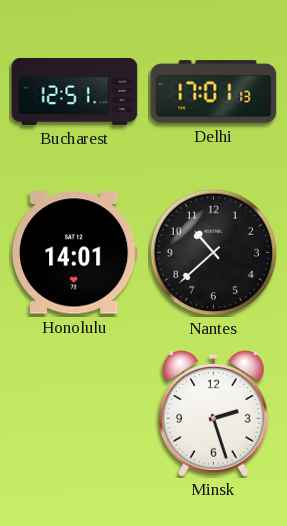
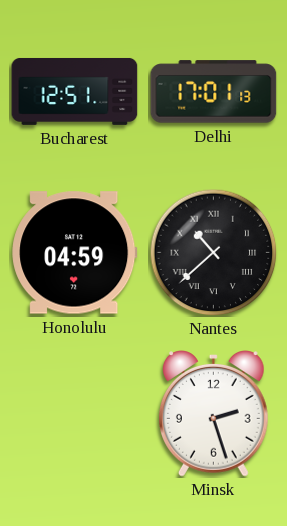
Honolulu: 14:01 -> 04:59 (75, 253)
Nantes numerals: Arabic -> Roman (213, 252)
